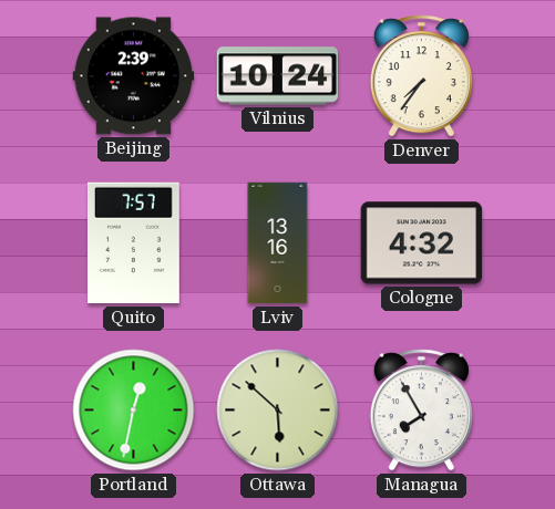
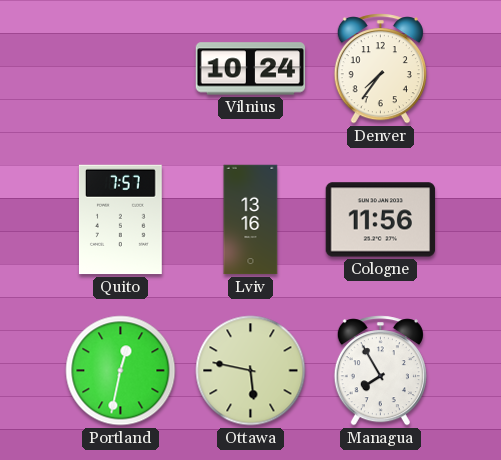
Beijing: 2:39 -> none (134, 76)
Cologne: 4:32 -> 11:56 (381, 220)
Ottawa: 5:52 -> 5:47 (251, 371)
